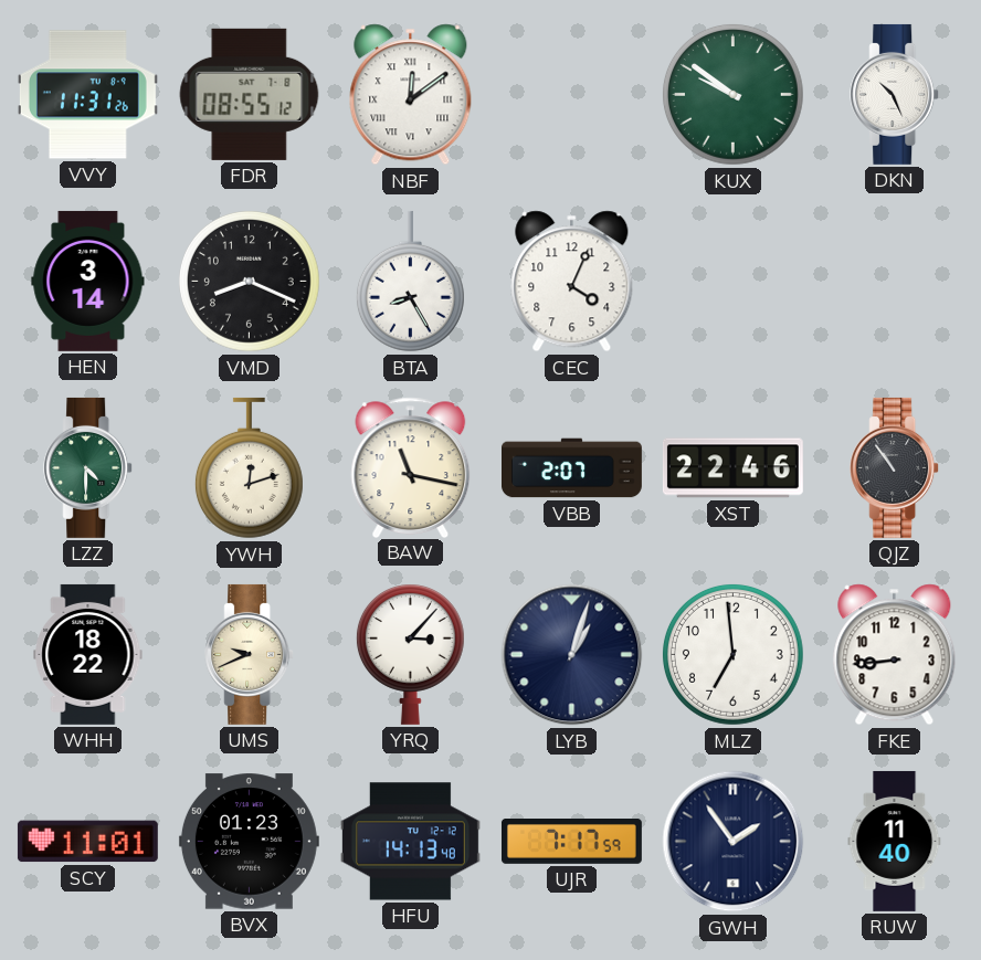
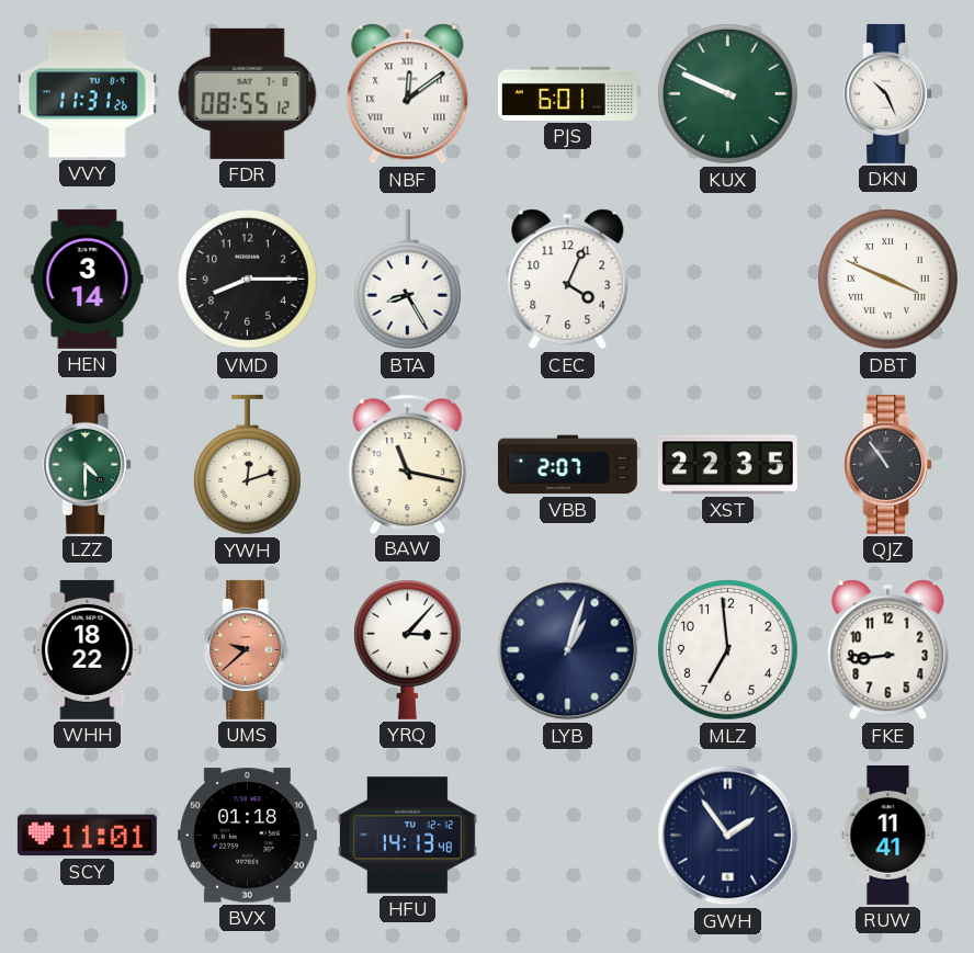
PJS: none -> 6:01 (567, 93)
KUX: 9:51 -> 9:49 (727, 93)
VMD: 8:19 -> 8:15 (247, 279)
DBT: none -> 3:49 (887, 279)
XST: 22:46 -> 22:35 (727, 465)
UMS: 9:41 -> 9:38 (248, 649)
UMS dial: cream -> salmon (248, 649)
BVX: 01:23 -> 01:18 (247, 836)
UJR: 7:17 -> none (571, 842)
RUW: 11:40 -> 11:41 (888, 835)
